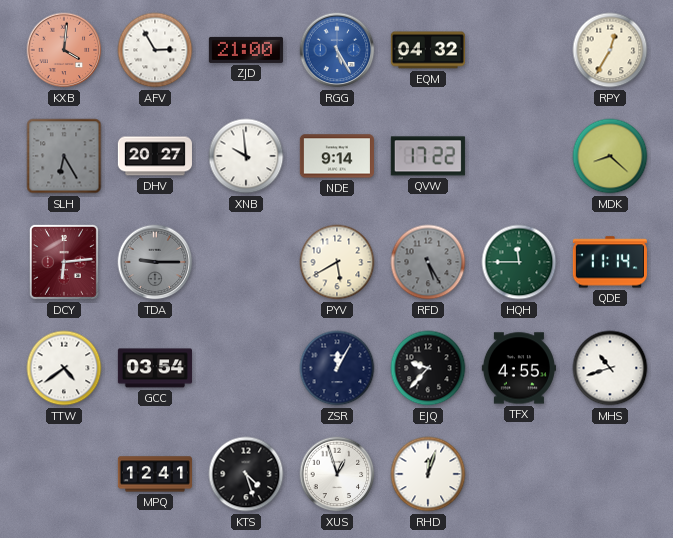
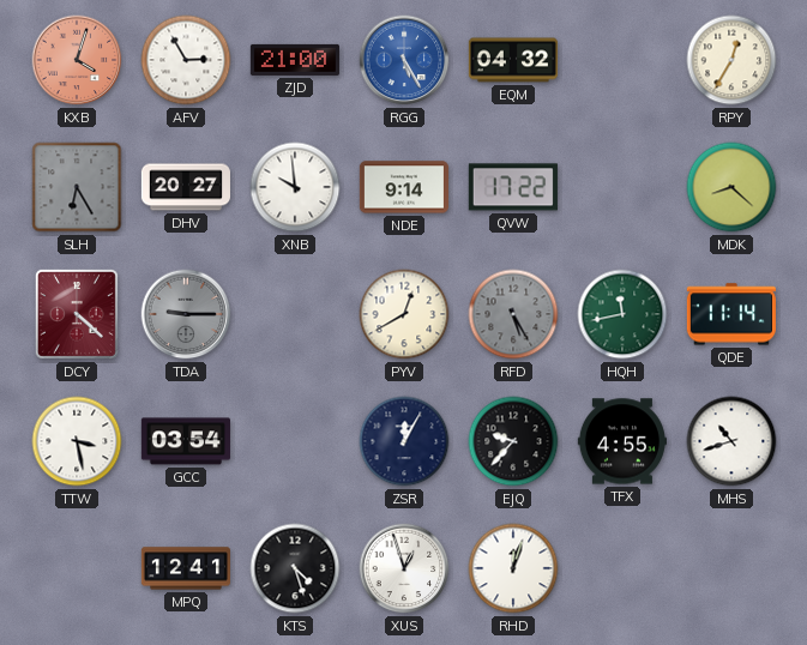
KXB: 4:01 -> 4:03 (77, 60)
DCY: 6:14 -> 4:22 (77, 314)
PYV: 5:40 -> 12:40 (404, 314)
HQH: 11:45 -> 11:43 (622, 314)
TTW: 4:39 -> 3:28 (77, 441)
